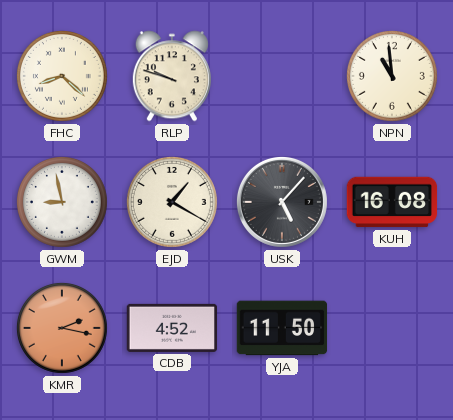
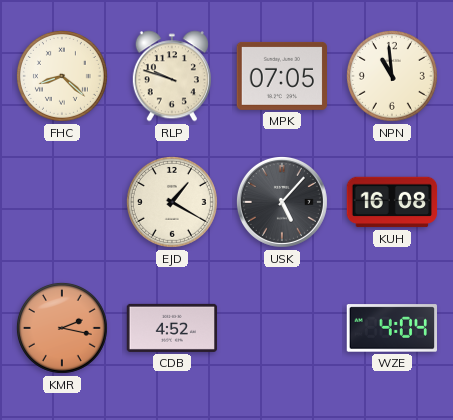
MPK: none -> 07:05 (282, 76)
GWM: 8:58 -> none (62, 202)
YJA: 11:50 -> none (282, 328)
WZE: none -> 4:04 (392, 328)
